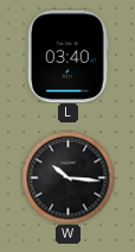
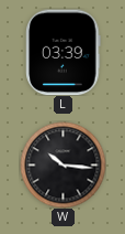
L: 03:40 -> 03:39 (64, 52)
